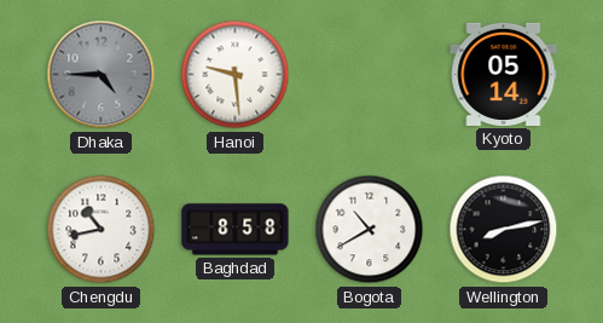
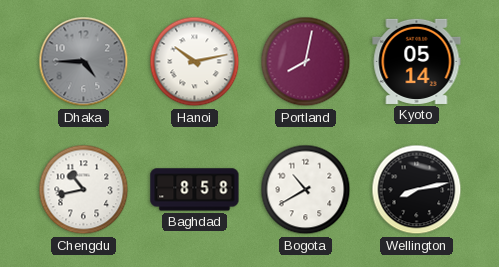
Hanoi: 9:29 -> 10:13 (195, 62)
Portland: none -> 8:02 (306, 62)
